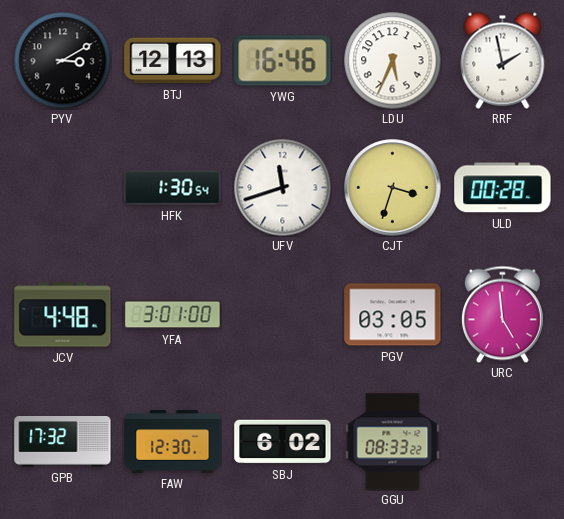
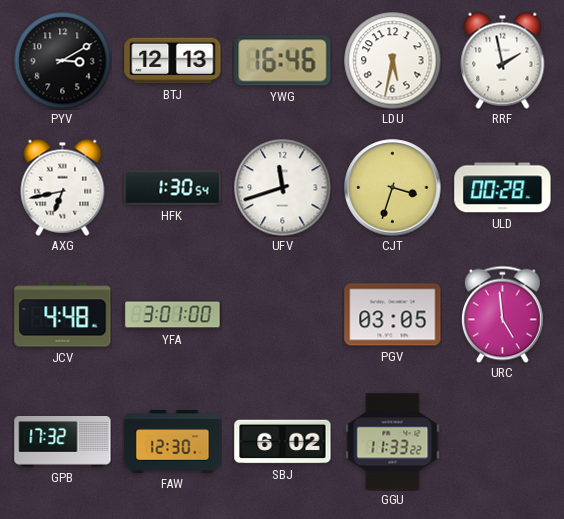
LDU: 5:34 -> 5:32 (392, 60)
AXG: none -> 6:43 (63, 187)
GGU: 08:33 -> 11:33 (393, 442)
